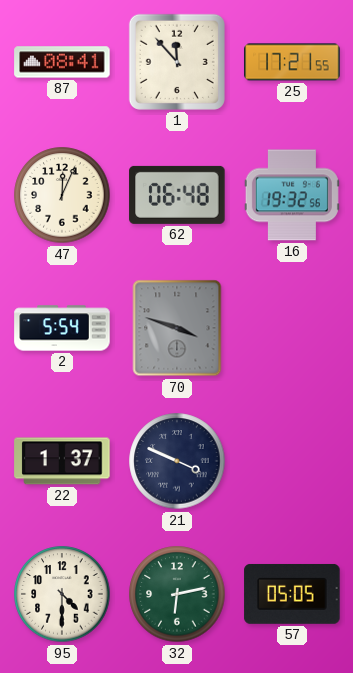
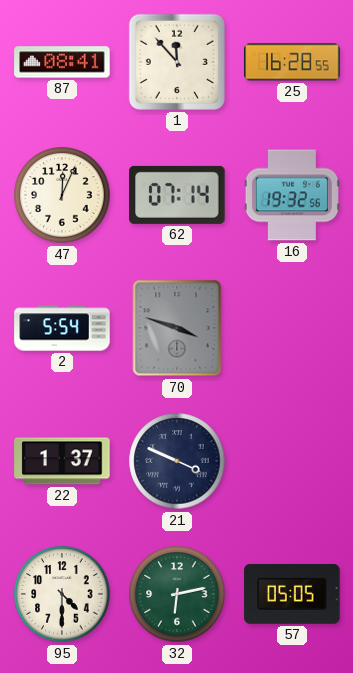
25: 17:21 -> 16:28 (292, 62)
62: 06:48 -> 07:14 (177, 195)
